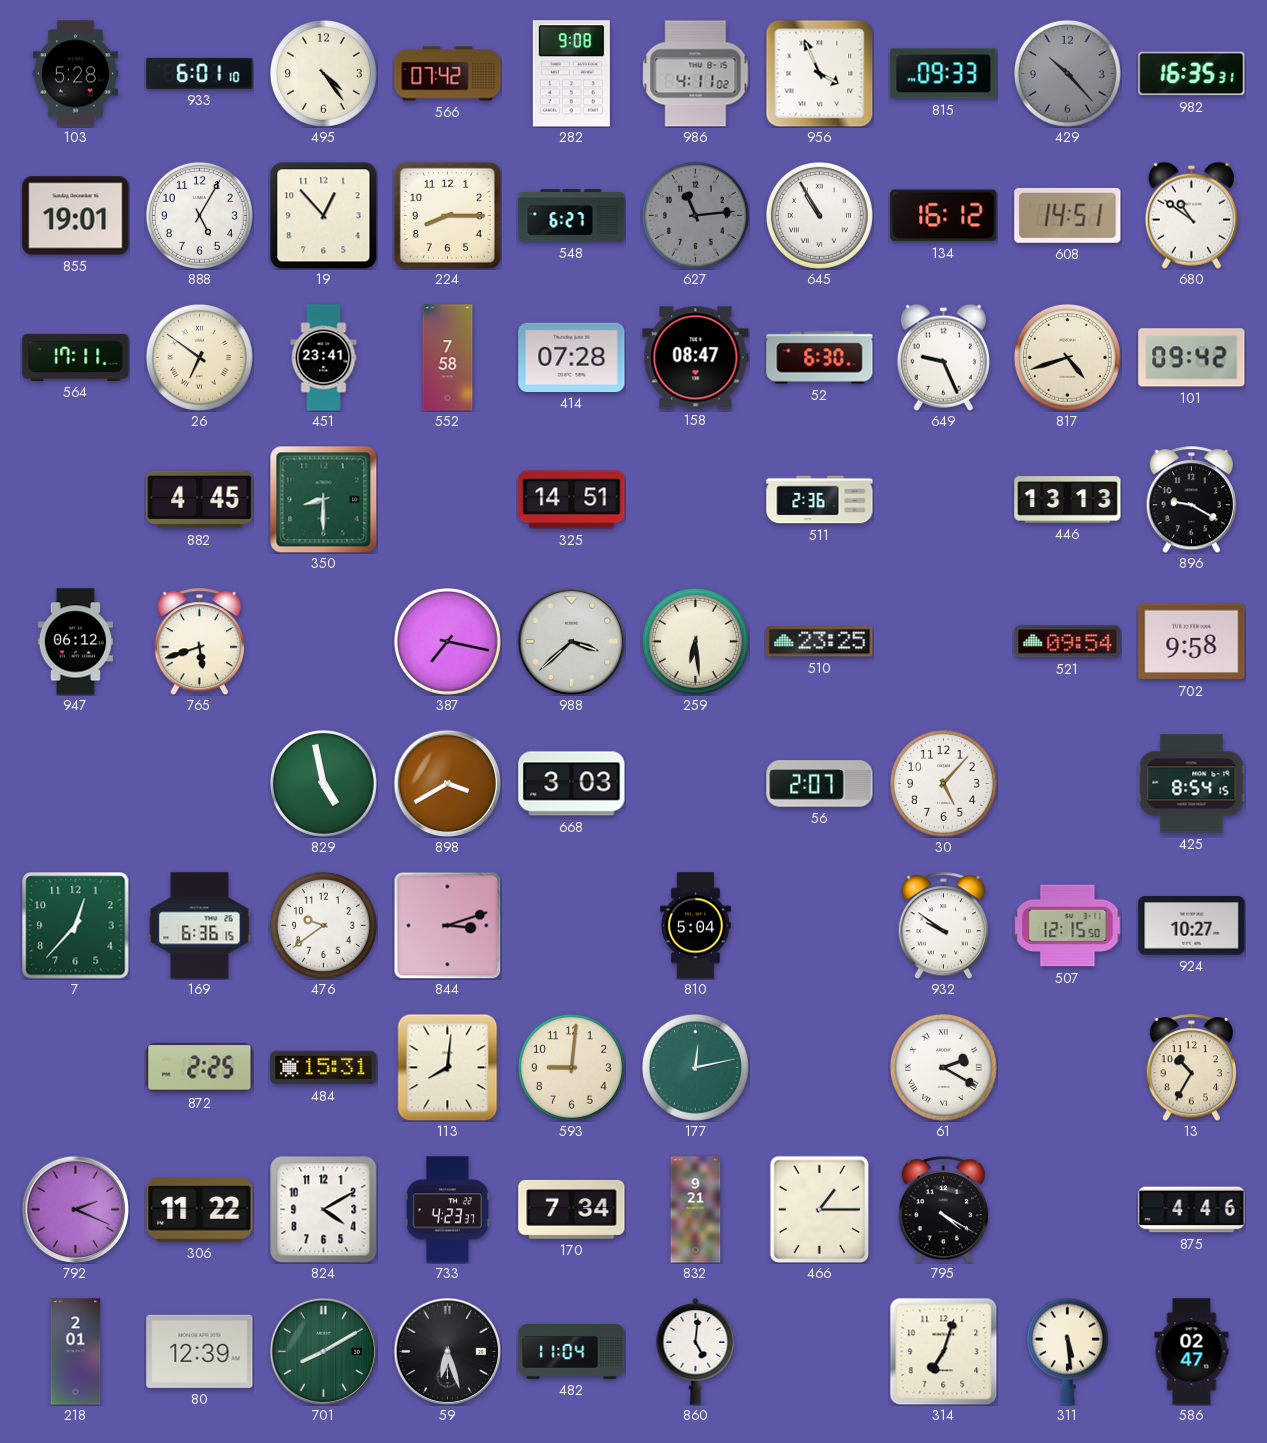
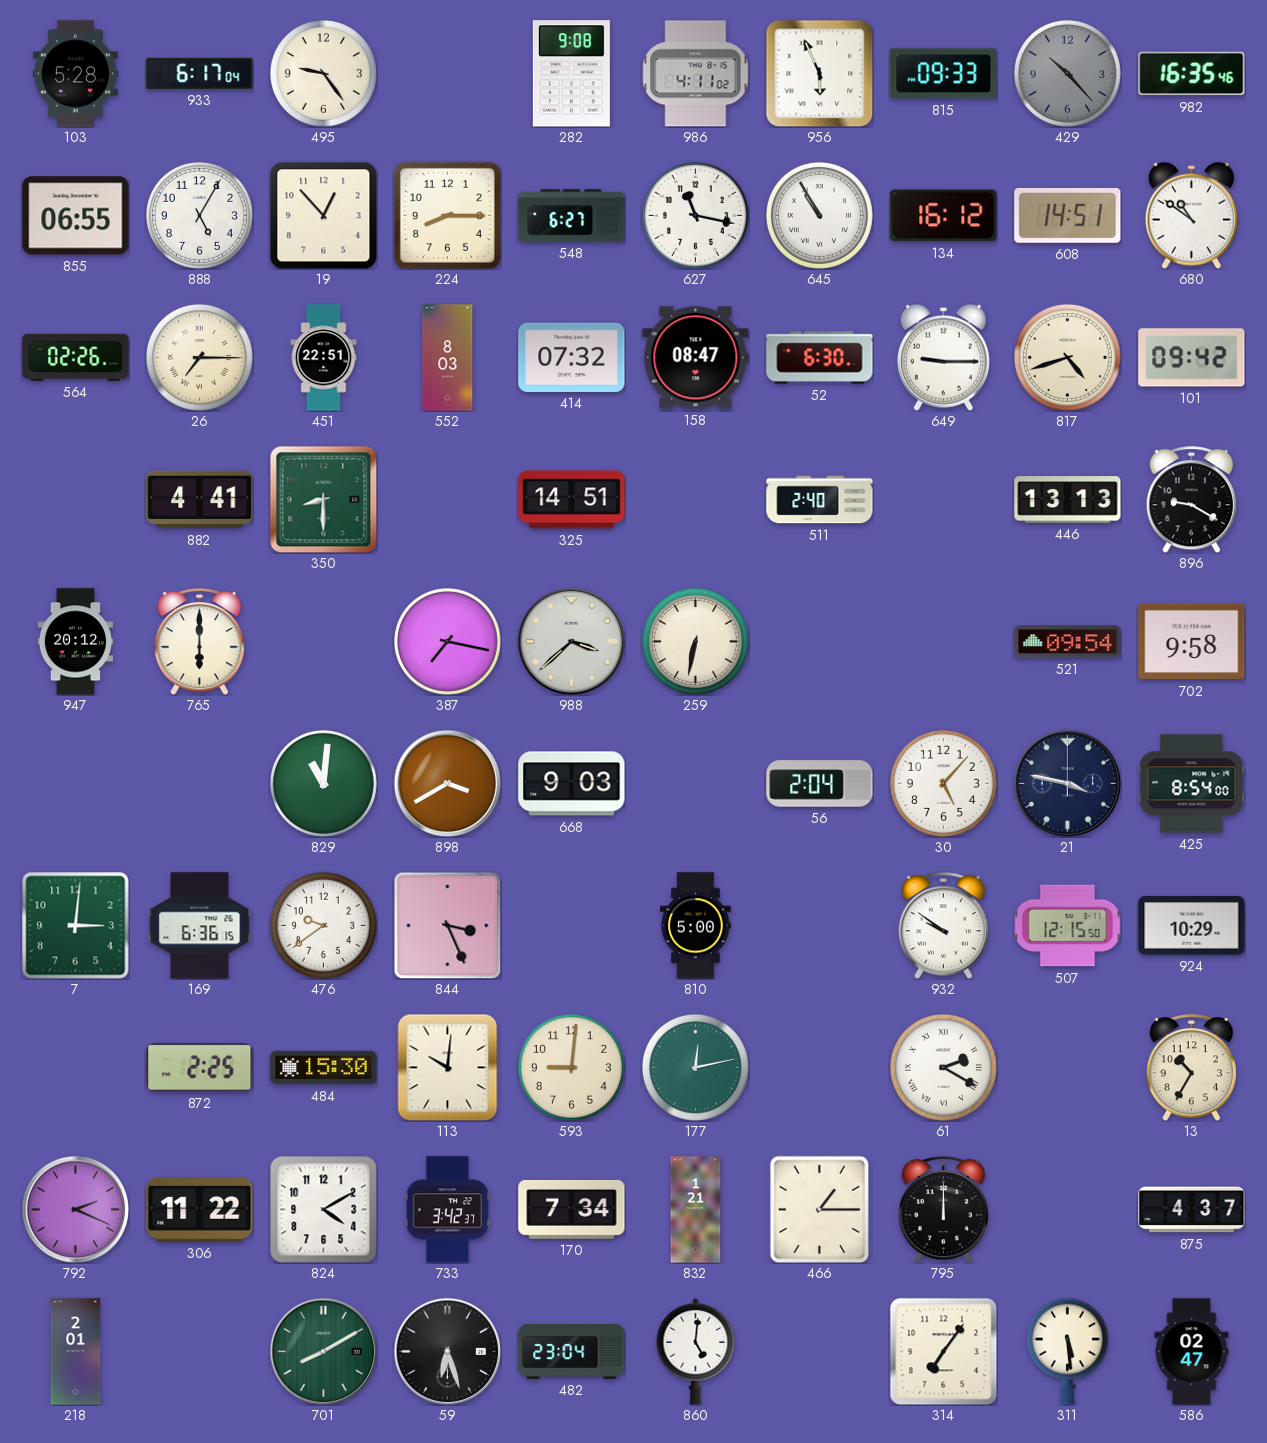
933: 6:01 -> 6:17 (200, 73)
495: 4:24 -> 9:24 (323, 73)
566: 07:42 -> none (448, 74)
956: 3:56 -> 5:56 (819, 73)
982: 16:35:31 -> 16:35:46 (1192, 74)
855: 19:01 -> 06:55 (76, 216)
627: 11:14 -> 11:17 (695, 215)
627 dial: grey -> white (695, 215)
564: 17:11 -> 02:26 (76, 357)
26: 6:51 -> 7:15 (199, 357)
451: 23:41 -> 22:51 (324, 358)
552: 7:58 -> 8:03 (448, 358)
414: 07:28 -> 07:32 (572, 357)
649: 9:26 -> 9:15 (943, 357)
882: 4:45 -> 4:41 (200, 500)
511: 2:36 -> 2:40 (820, 500)
947: 06:12 -> 20:12 (75, 642)
765: 5:42 -> 6:00 (199, 642)
259: 6:29 -> 6:32 (695, 641)
510: 23:25 -> none (820, 642)
829: 4:58 -> 11:01 (323, 783)
668: 3:03 -> 9:03 (572, 784)
56: 2:07 -> 2:04 (820, 784)
21: none -> 3:47 (1067, 783)
425: 8:54:15 -> 8:54:00 (1192, 784)
7: 12:37 -> 3:01 (76, 926)
844: 3:12 -> 3:26 (447, 925)
810: 5:04 -> 5:00 (695, 926)
924: 10:27 -> 10:29 (1192, 926)
484: 15:31 -> 15:30 (324, 1068)
113: 8:01 -> 10:01 (448, 1067)
733: 4:23 -> 3:42 (448, 1210)
832: 9:21 -> 1:21 (696, 1210)
795: 4:20 -> 12:00 (943, 1210)
875: 4:46 -> 4:37 (1192, 1210)
80: 12:39 -> none (200, 1351)
482: 11:04 -> 23:04 (572, 1351)
314: 7:03 -> 7:06 (943, 1351)
